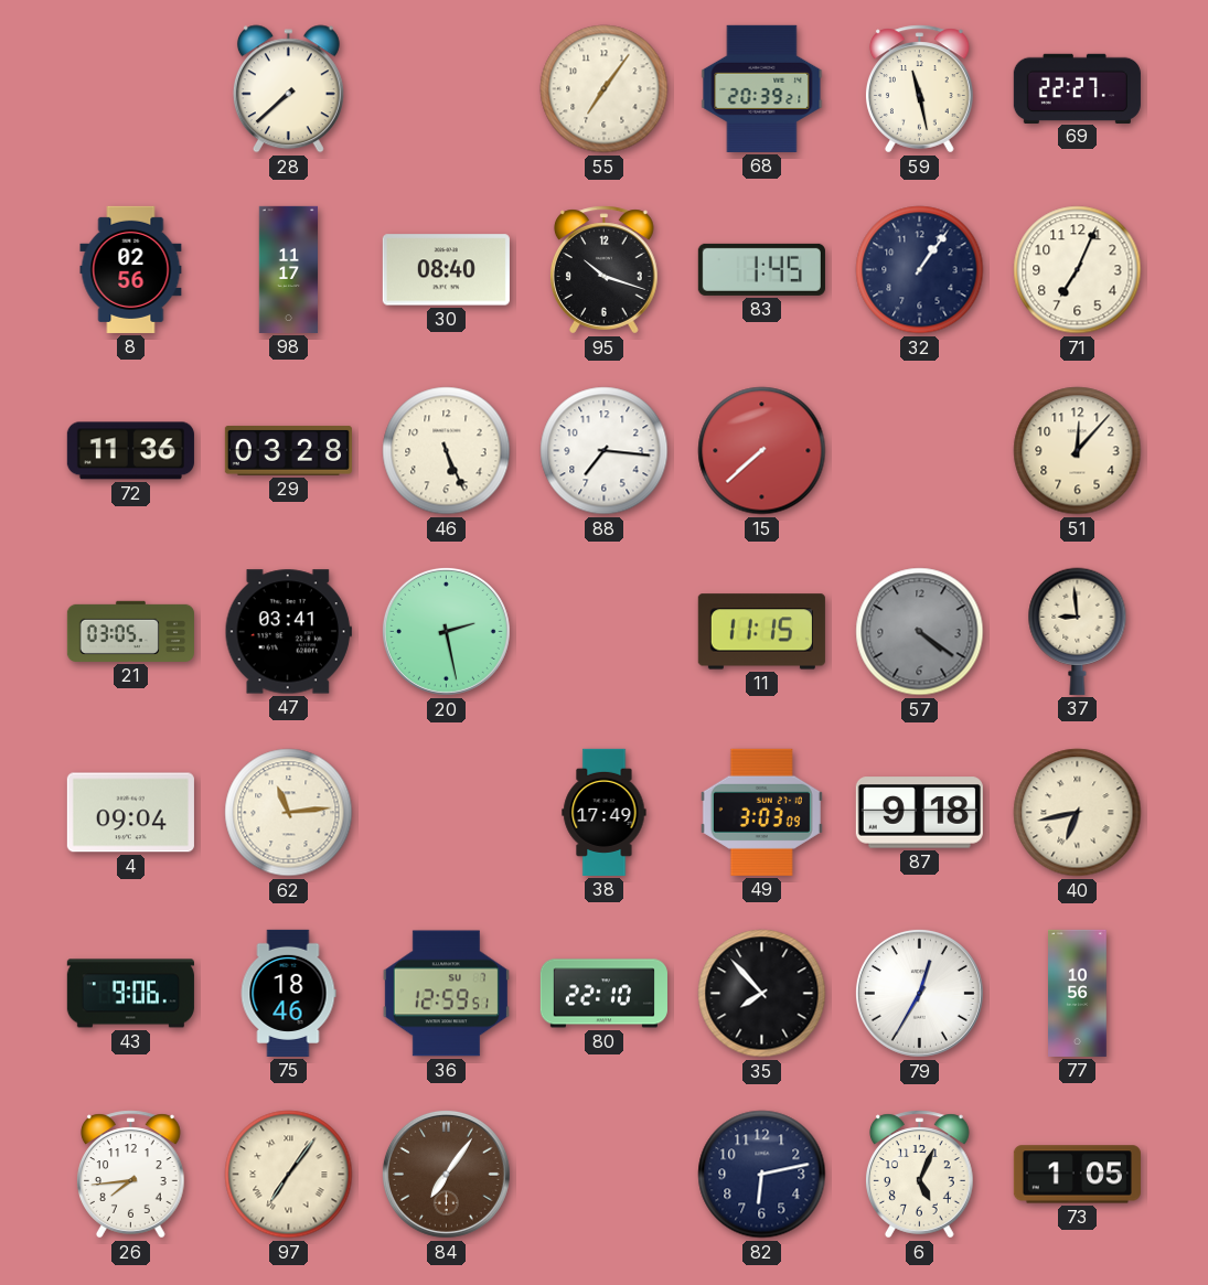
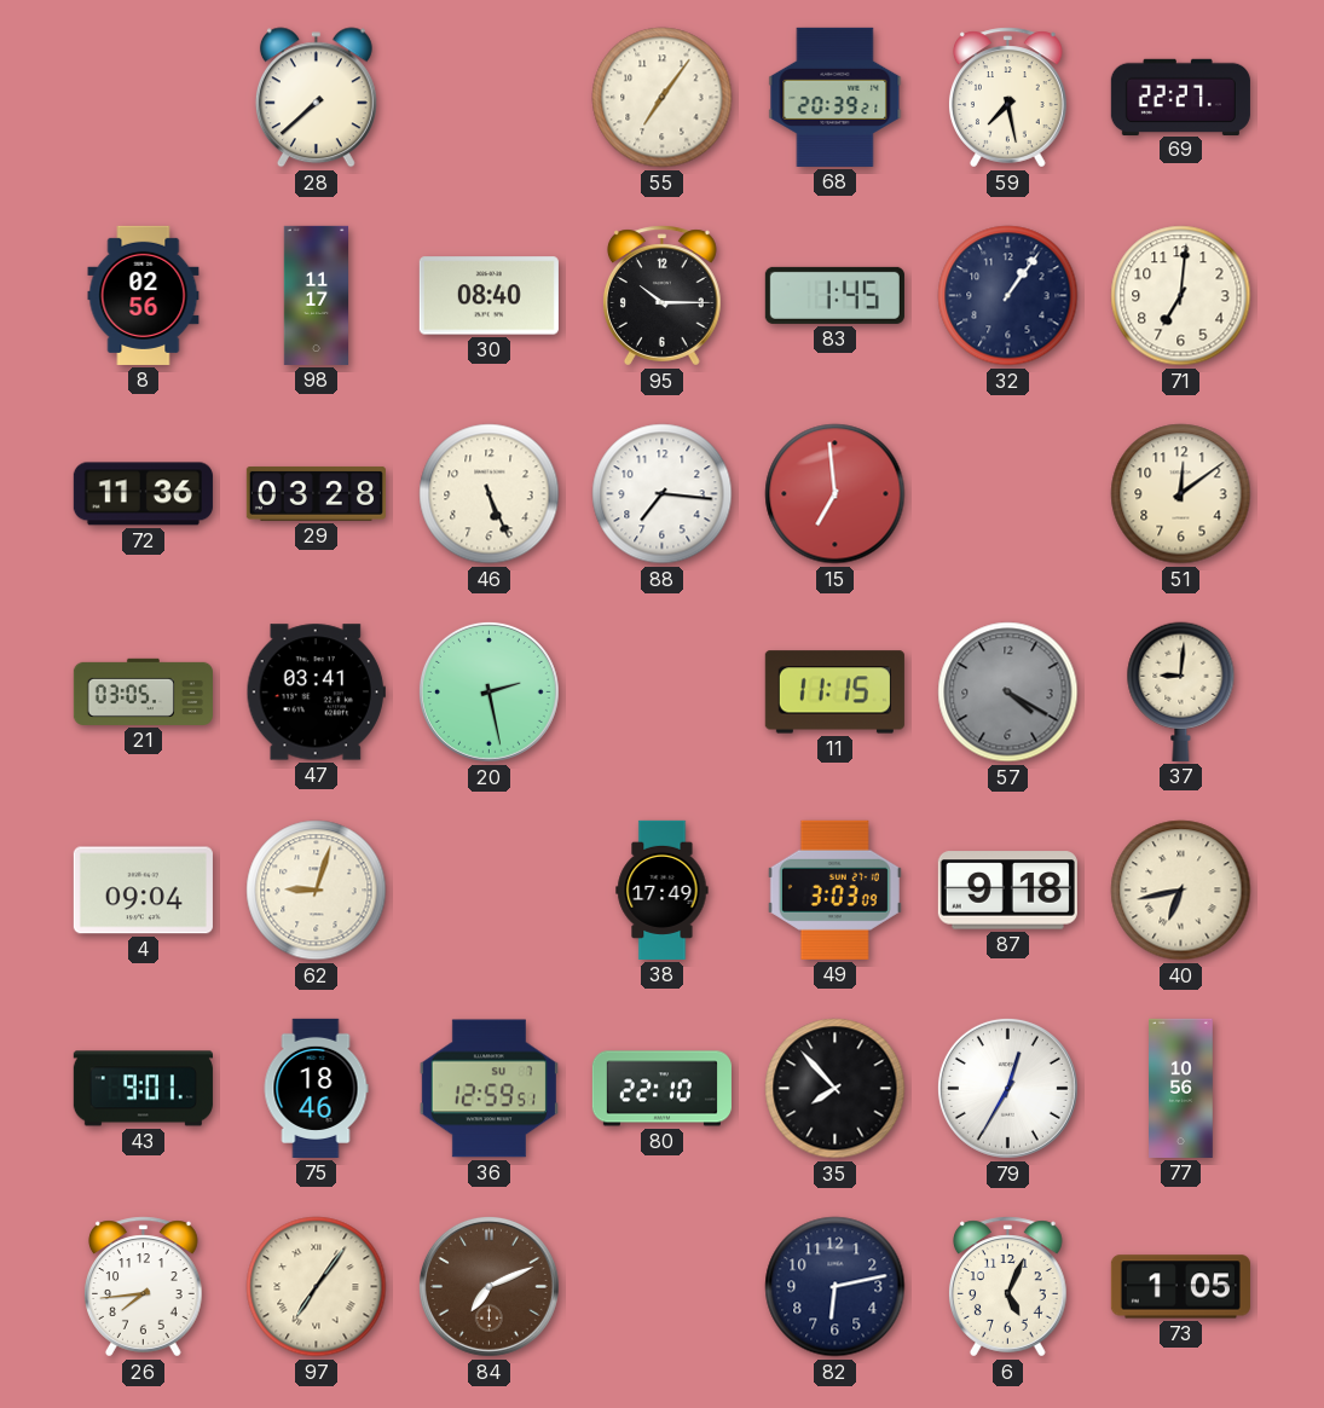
59: 11:28 -> 7:28 (1008, 98)
95: 10:18 -> 10:15 (663, 296)
71: 7:04 -> 7:01 (1181, 296)
15: 7:38 -> 6:59 (836, 494)
51: 12:07 -> 12:09 (1181, 494)
57: 4:21 -> 4:20 (1008, 693)
37: 8:59 -> 9:01 (1181, 691)
62: 11:14 -> 9:03 (317, 891)
43: 9:06 -> 9:01 (143, 1089)
84: 7:06 -> 7:11 (488, 1286)
